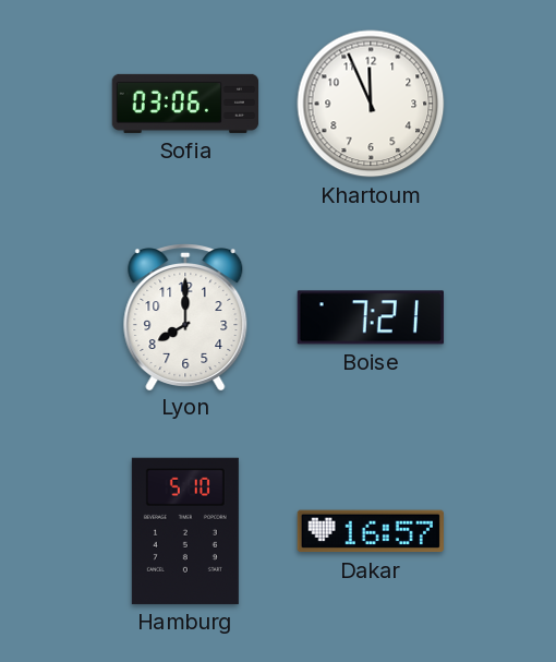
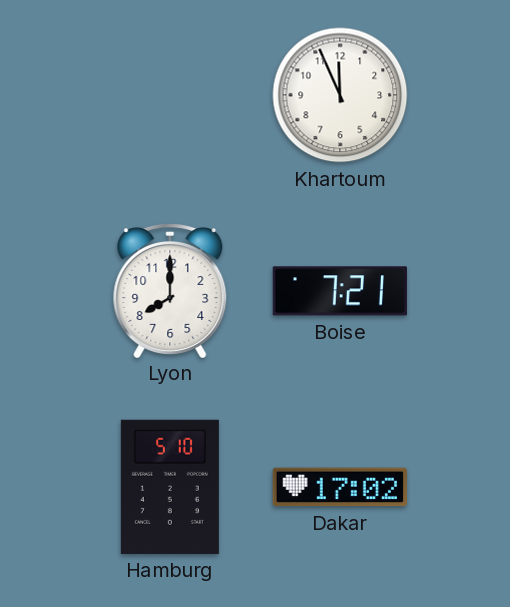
Sofia: 03:06 -> none (184, 104)
Dakar: 16:57 -> 17:02 (340, 487)
